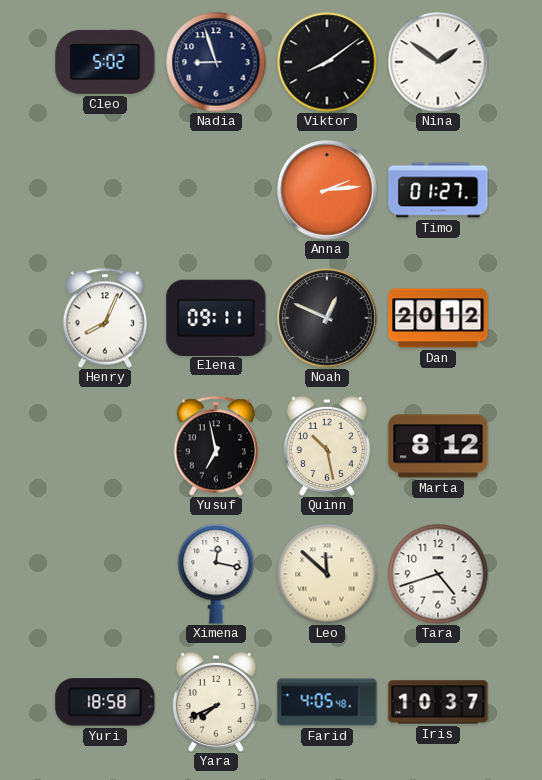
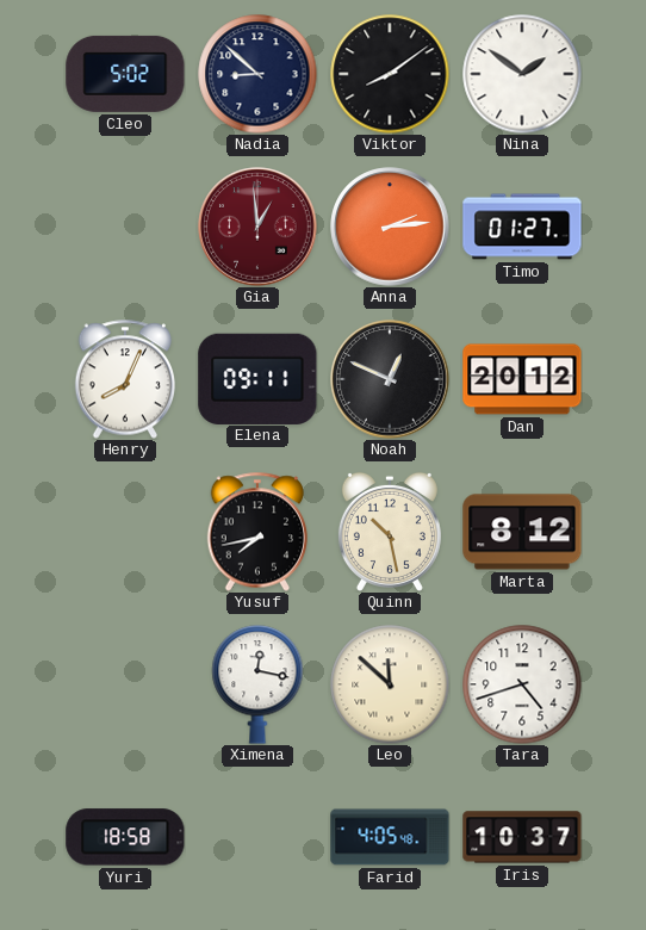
Nadia: 8:57 -> 8:52 (257, 74)
Gia: none -> 12:59 (257, 227)
Yusuf: 6:58 -> 7:43 (257, 532)
Yara: 7:41 -> none (216, 702)
